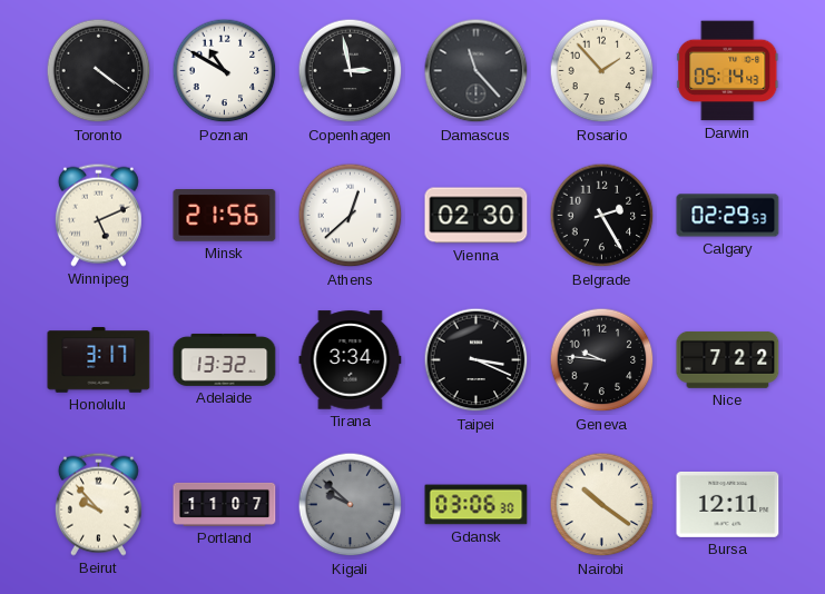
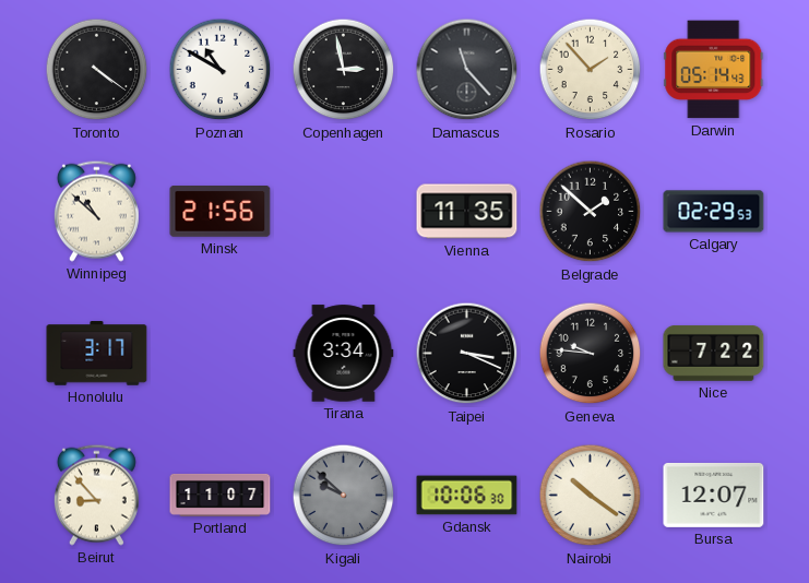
Winnipeg: 5:11 -> 10:52 (96, 211)
Athens: 12:38 -> none (351, 216)
Vienna: 02:30 -> 11:35 (467, 212)
Belgrade: 2:25 -> 1:52 (591, 212)
Adelaide: 13:32 -> none (225, 359)
Beirut: 9:53 -> 8:53 (96, 495)
Gdansk: 03:06 -> 10:06 (467, 496)
Bursa: 12:11 -> 12:07 (714, 495)
